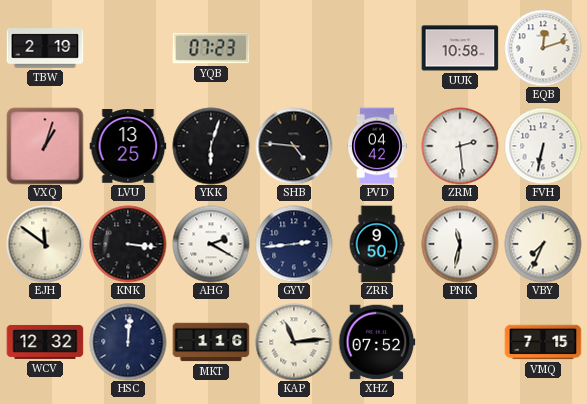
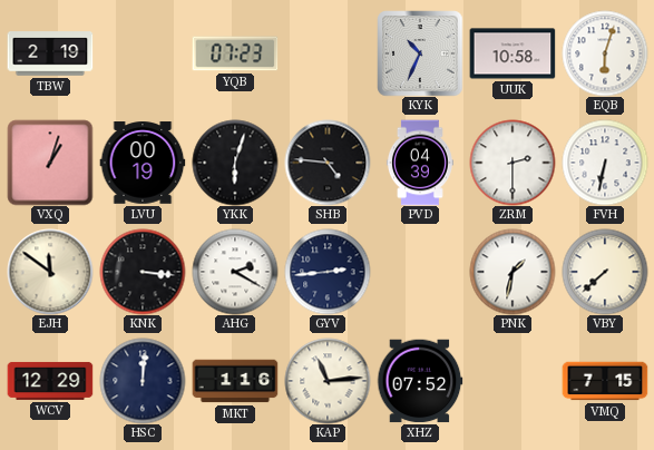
KYK: none -> 10:34 (420, 53)
EQB: 12:12 -> 6:03 (605, 53)
LVU: 13:25 -> 00:19 (143, 163)
PVD: 04:42 -> 04:39 (420, 163)
ZRM: 2:29 -> 2:30 (513, 163)
ZRR: 9:50 -> none (377, 244)
PNK: 11:32 -> 1:32 (513, 272)
VBY: 7:34 -> 7:38 (605, 272)
WCV: 12:32 -> 12:29 (50, 381)
